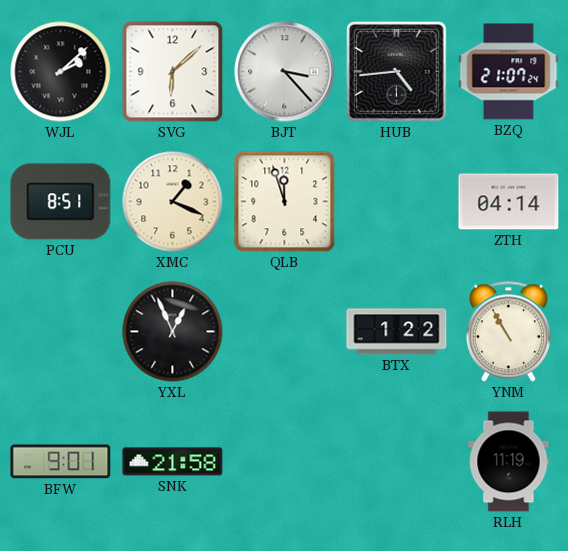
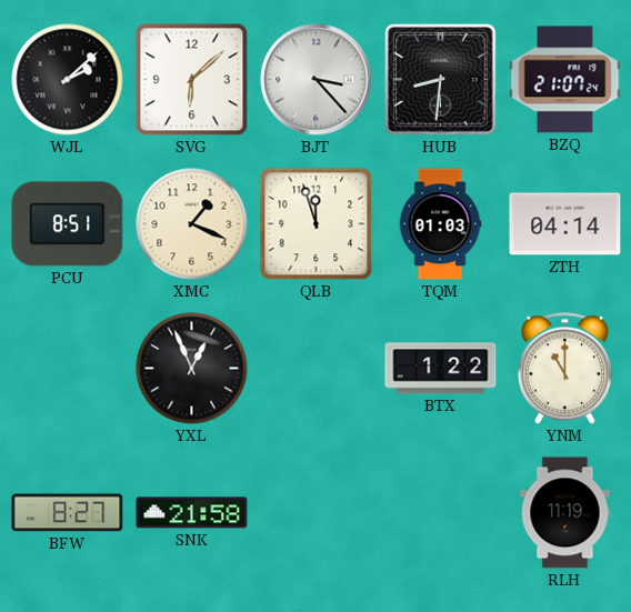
HUB: 4:44 -> 8:31 (441, 80)
TQM: none -> 01:03 (440, 224)
YNM: 10:55 -> 11:00 (564, 369)
BFW: 9:01 -> 8:27 (68, 513)
